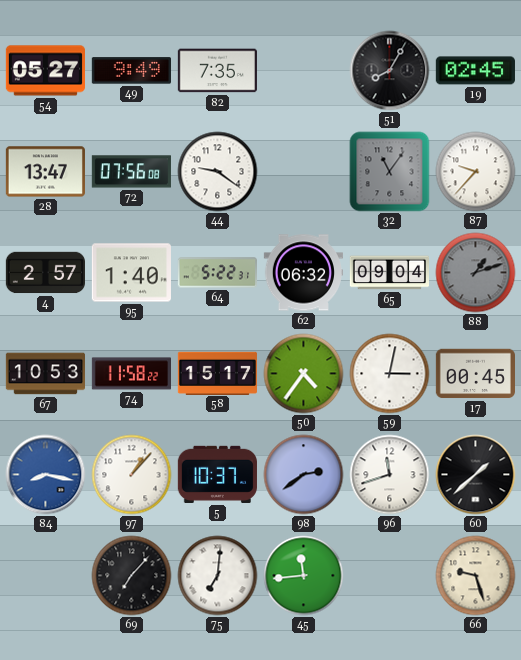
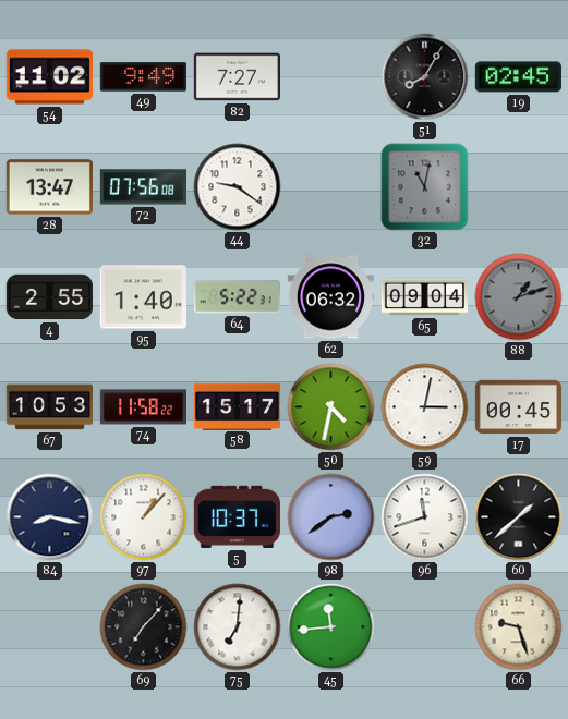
54: 05:27 -> 11:02 (49, 77)
82: 7:35 -> 7:27 (237, 77)
32: 11:06 -> 11:02 (425, 187)
87: 9:37 -> none (476, 172)
4: 2:57 -> 2:55 (49, 297)
50: 4:36 -> 4:32 (331, 407)
84 dial: blue -> navy (50, 517)
